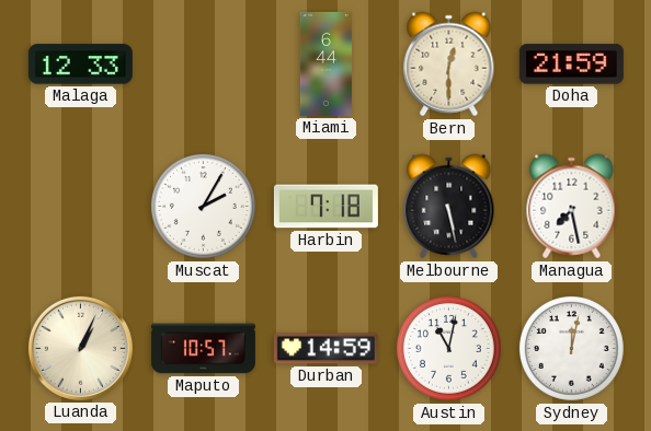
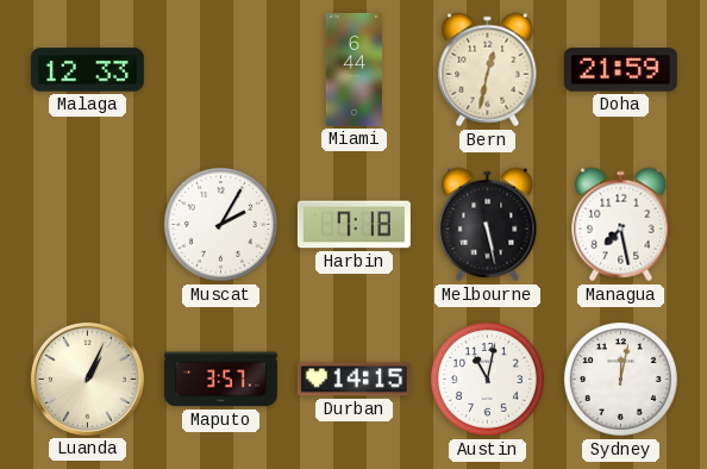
Bern: 12:30 -> 12:32 (488, 70)
Maputo: 10:57 -> 3:57 (220, 380)
Durban: 14:59 -> 14:15 (353, 380)
